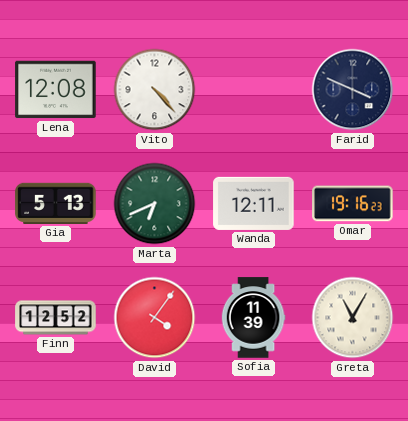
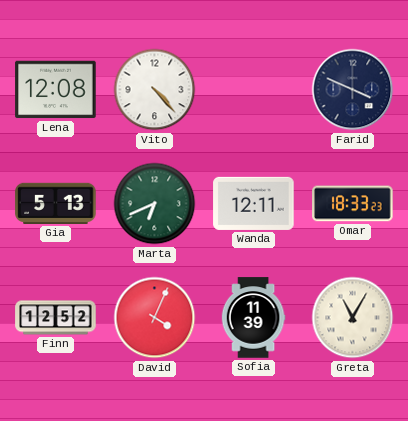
Omar: 19:16 -> 18:33 (353, 204)
David: 4:06 -> 4:04 (155, 318)
